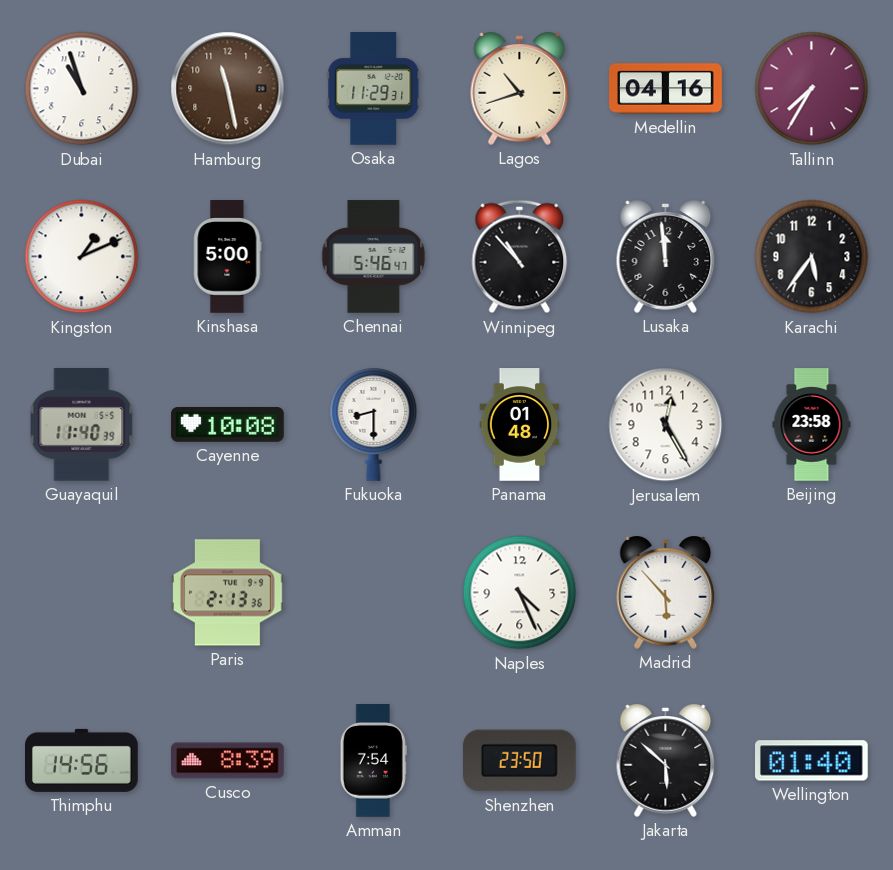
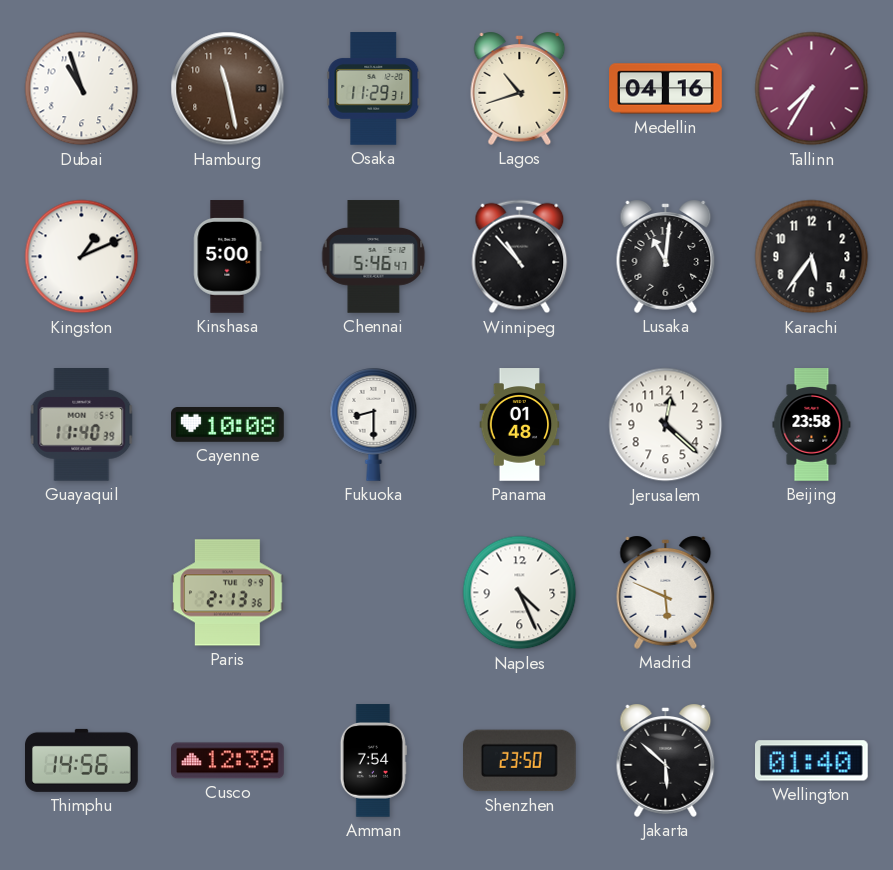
Lusaka: 11:59 -> 11:01 (666, 256)
Jerusalem: 12:25 -> 12:22 (666, 425)
Madrid: 5:53 -> 5:49 (666, 592)
Cusco: 8:39 -> 12:39 (228, 761)
